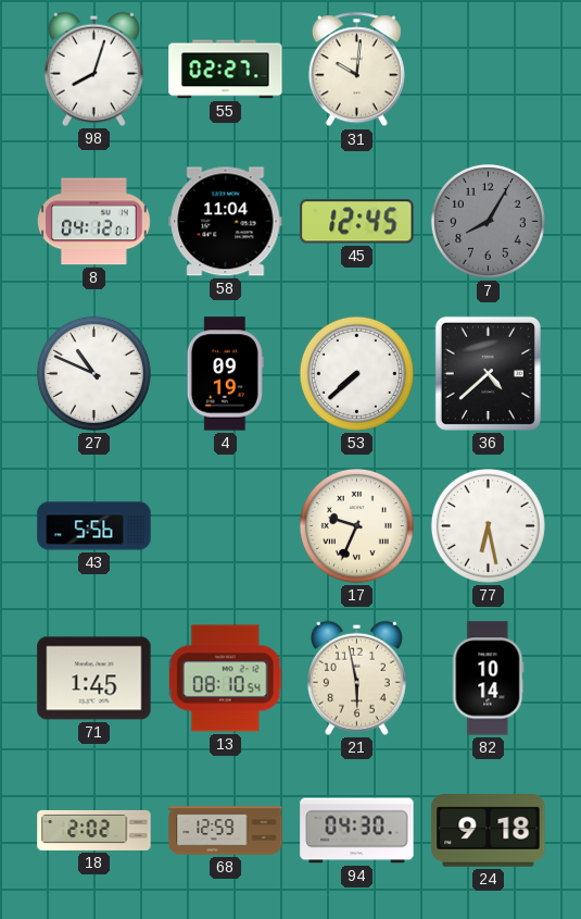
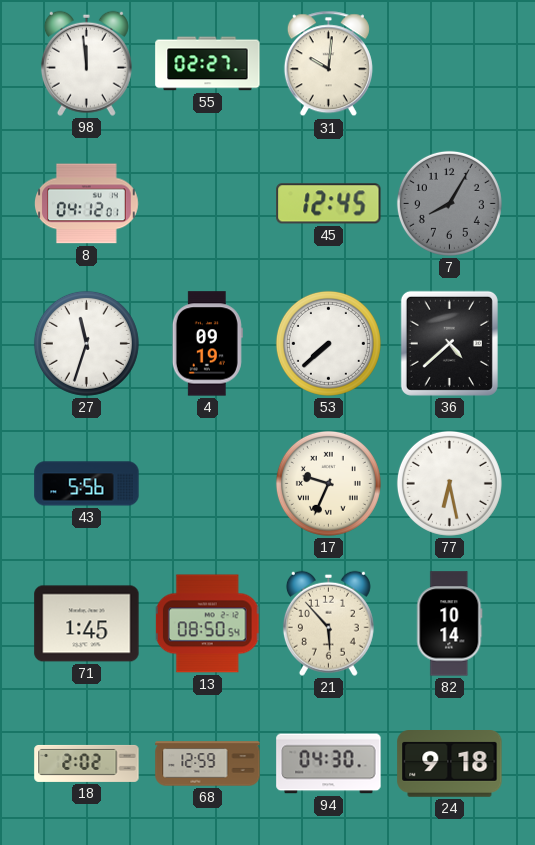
98: 8:03 -> 11:59 (86, 63)
58: 11:04 -> none (226, 222)
27: 10:49 -> 11:33 (86, 343)
13: 08:10 -> 08:50 (208, 624)
21: 5:58 -> 5:53 (328, 623)
